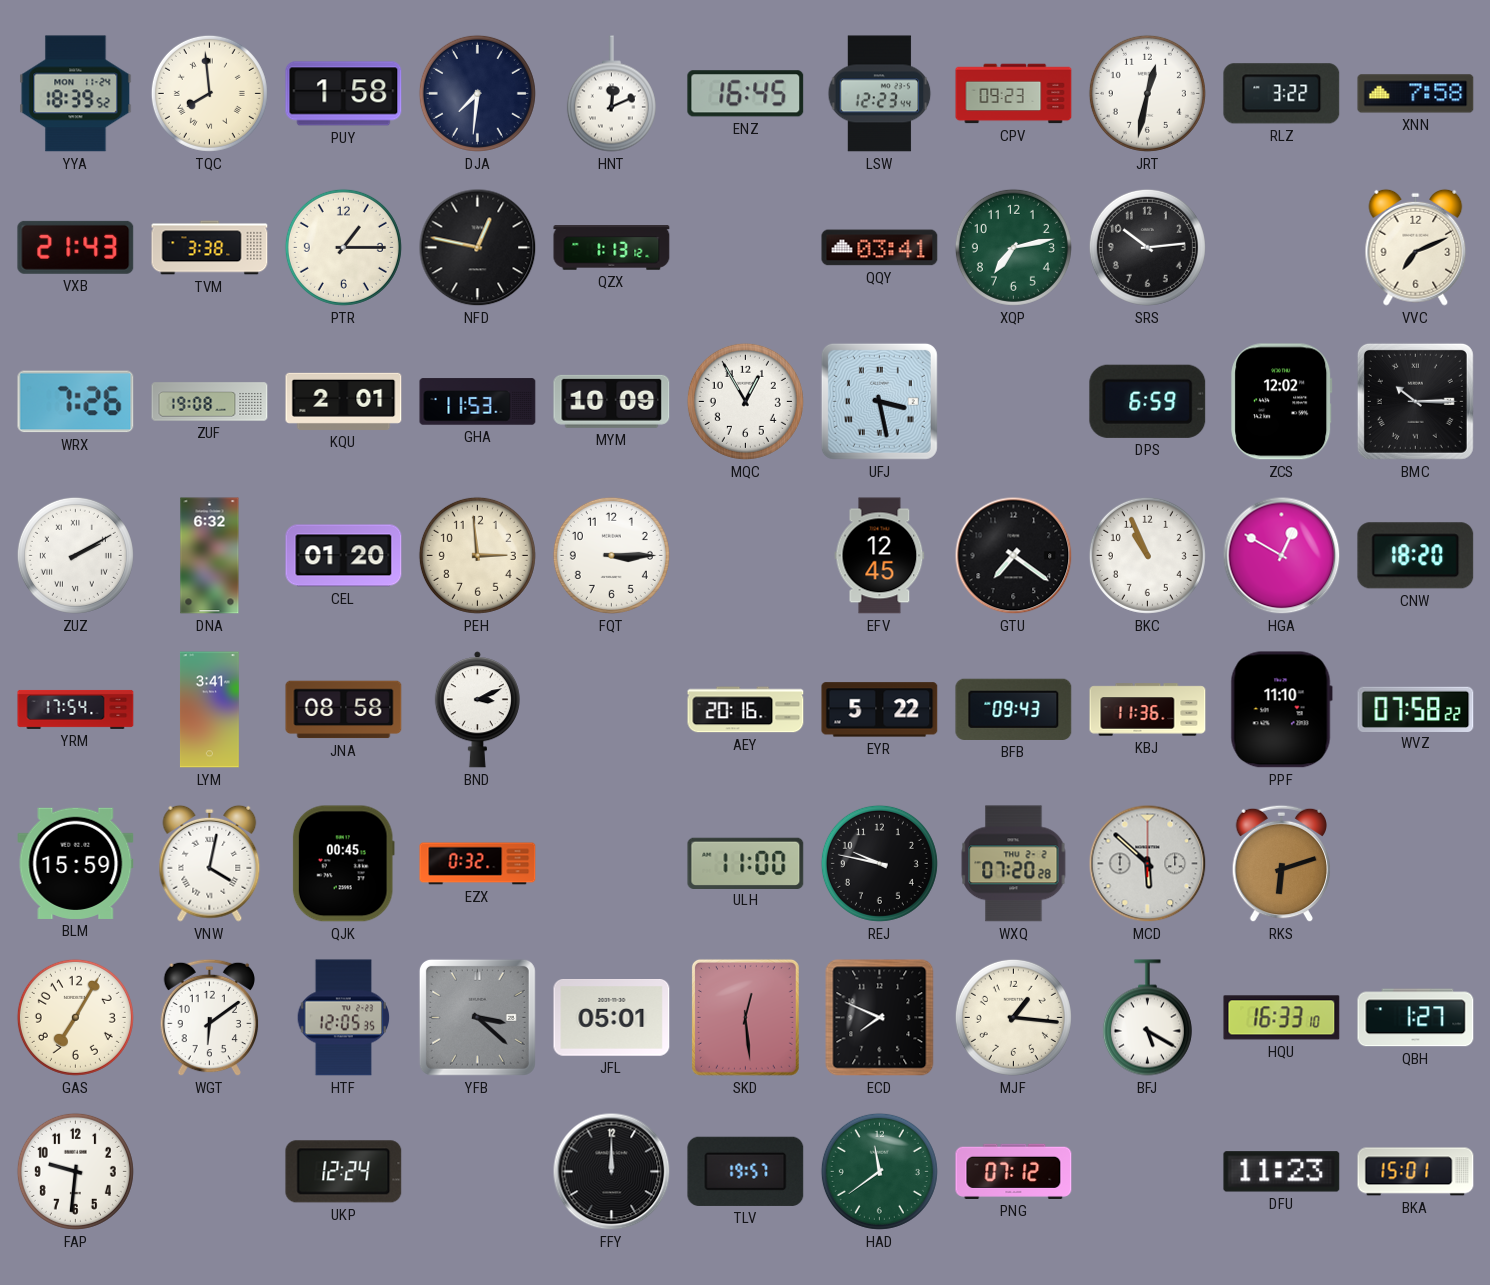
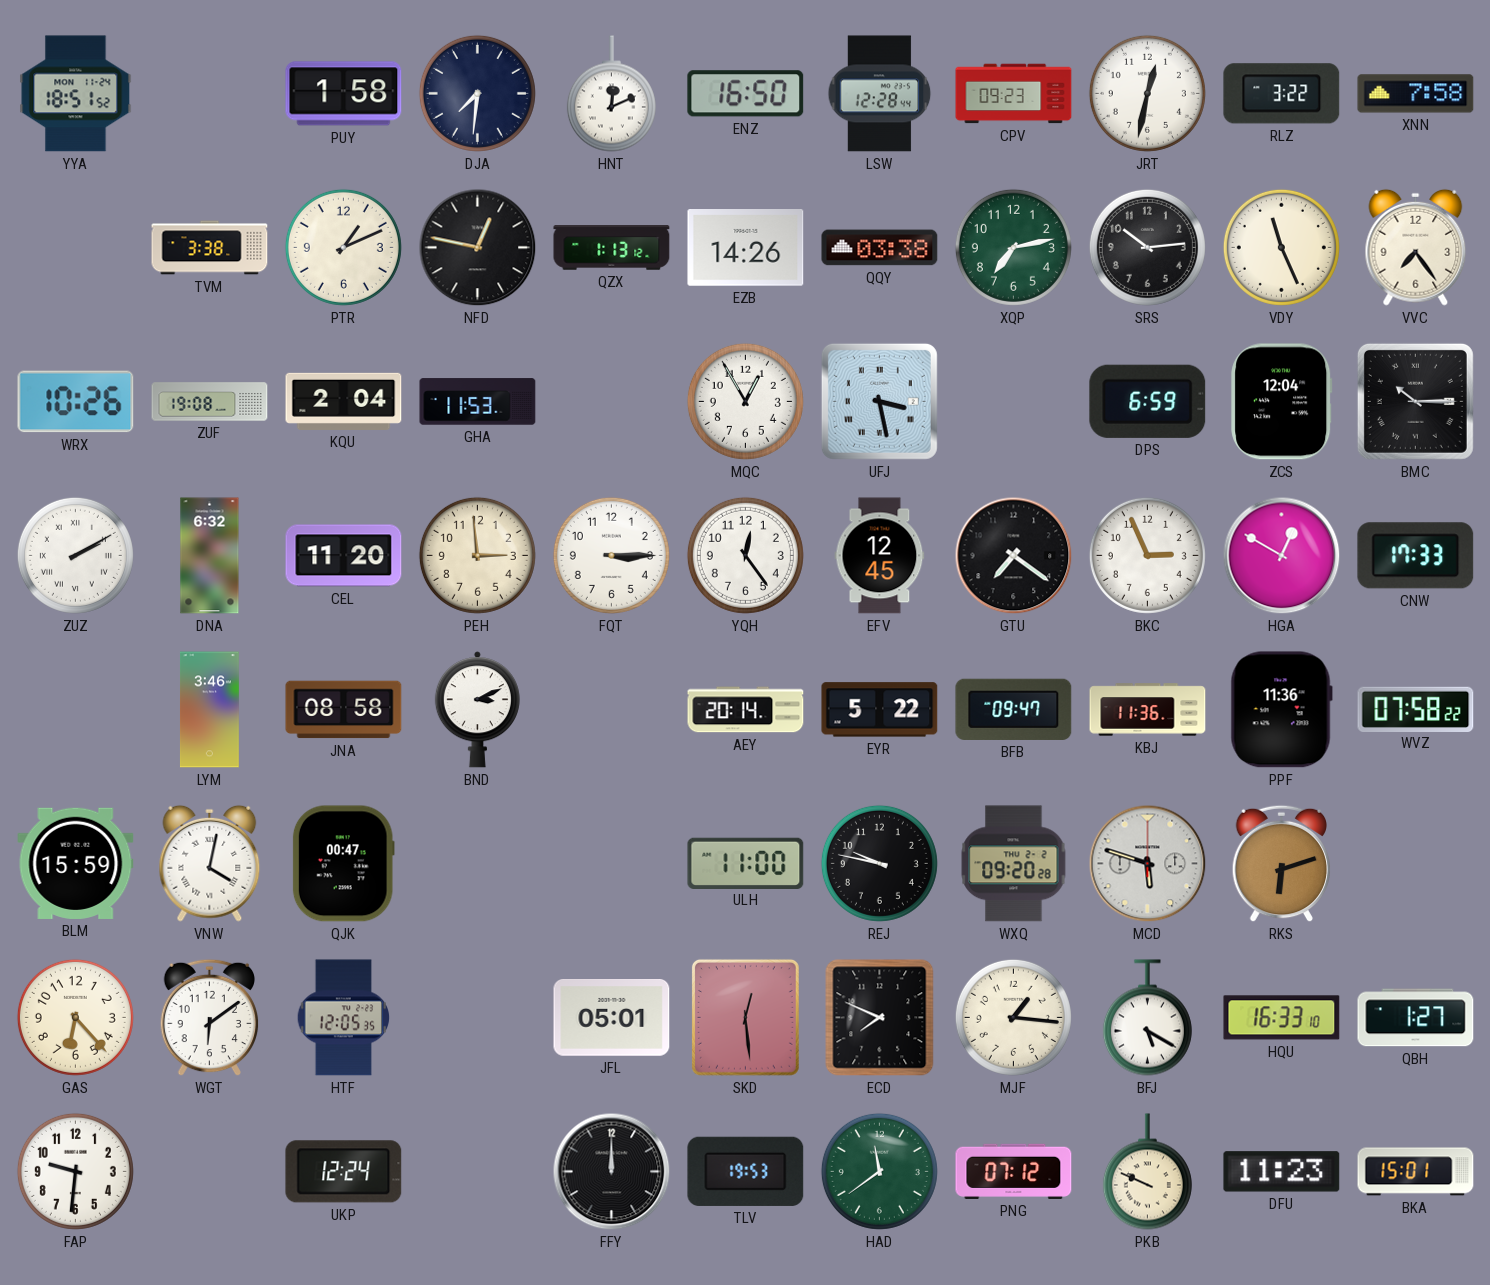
YYA: 18:39 -> 18:51 (76, 94)
TQC: 7:59 -> none (209, 93)
ENZ: 16:45 -> 16:50 (746, 94)
LSW: 12:23 -> 12:28 (880, 94)
VXB: 21:43 -> none (76, 247)
PTR: 1:15 -> 1:11 (343, 247)
EZB: none -> 14:26 (746, 248)
QQY: 03:41 -> 03:38 (880, 248)
VDY: none -> 11:26 (1281, 247)
VVC: 7:11 -> 7:24 (1416, 247)
WRX: 7:26 -> 10:26 (76, 402)
KQU: 2:01 -> 2:04 (344, 401)
MYM: 10:09 -> none (612, 401)
ZCS: 12:02 -> 12:04 (1282, 402)
CEL: 01:20 -> 11:20 (344, 556)
YQH: none -> 12:24 (745, 555)
BKC: 10:56 -> 2:56 (1147, 555)
CNW: 18:20 -> 17:33 (1416, 556)
YRM: 17:54 -> none (76, 709)
LYM: 3:41 -> 3:46 (209, 710)
AEY: 20:16 -> 20:14 (746, 710)
BFB: 09:43 -> 09:47 (1014, 709)
PPF: 11:10 -> 11:36 (1281, 710)
QJK: 00:45 -> 00:47 (343, 864)
EZX: 0:32 -> none (478, 864)
WXQ: 07:20 -> 09:20 (1014, 864)
MCD: 5:52 -> 5:48 (1148, 864)
GAS: 7:05 -> 6:23 (75, 1017)
YFB: 3:22 -> none (477, 1017)
TLV: 19:57 -> 19:53 (746, 1171)
PKB: none -> 9:49 (1147, 1172)
